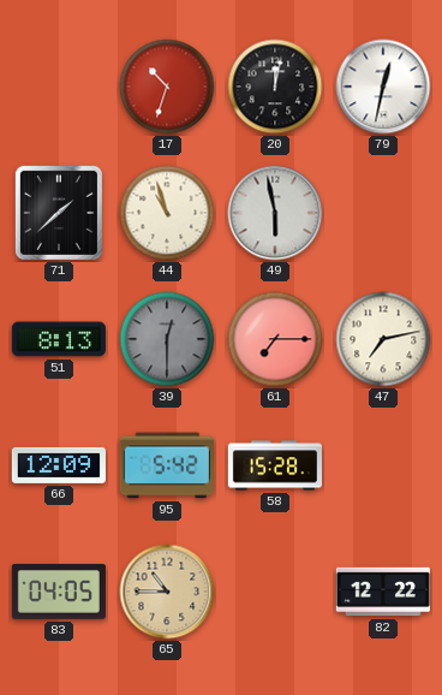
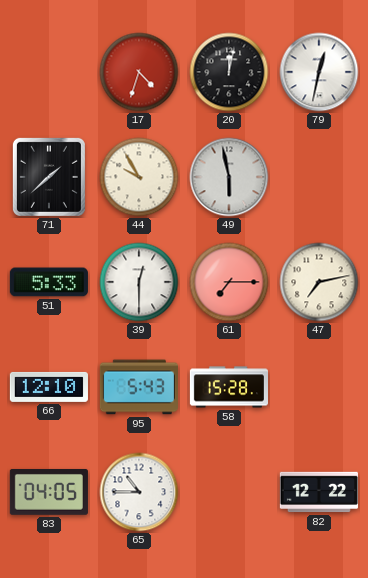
17: 10:33 -> 4:33 (139, 72)
44: 10:57 -> 9:55 (139, 177)
51: 8:13 -> 5:33 (49, 282)
39 dial: grey -> white (139, 282)
66: 12:09 -> 12:10 (49, 387)
95: 5:42 -> 5:43 (139, 387)
65 dial: champagne -> white (139, 492)
